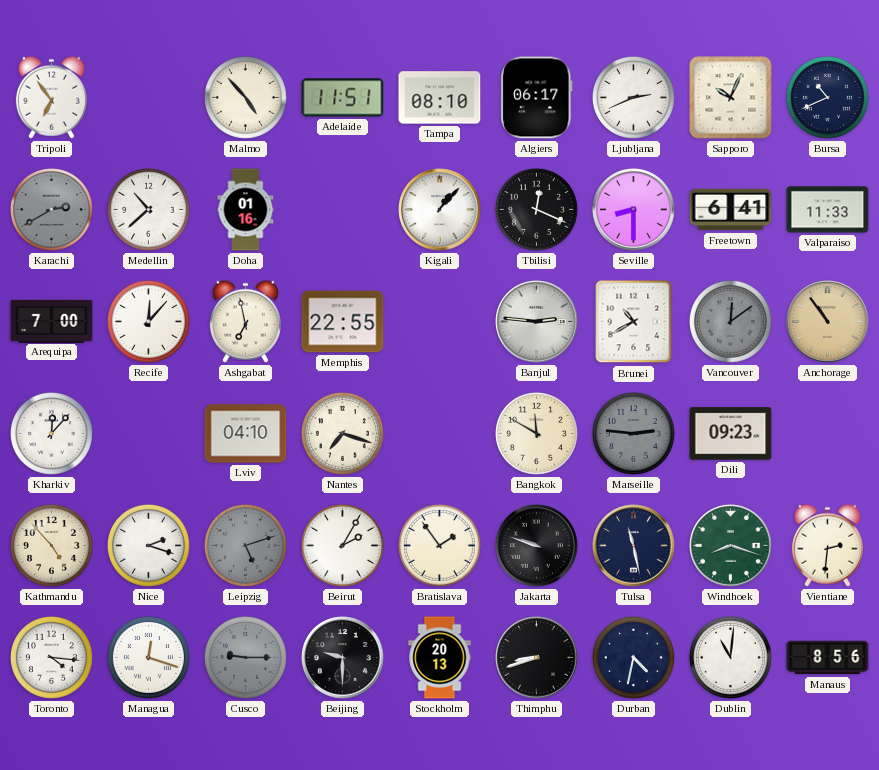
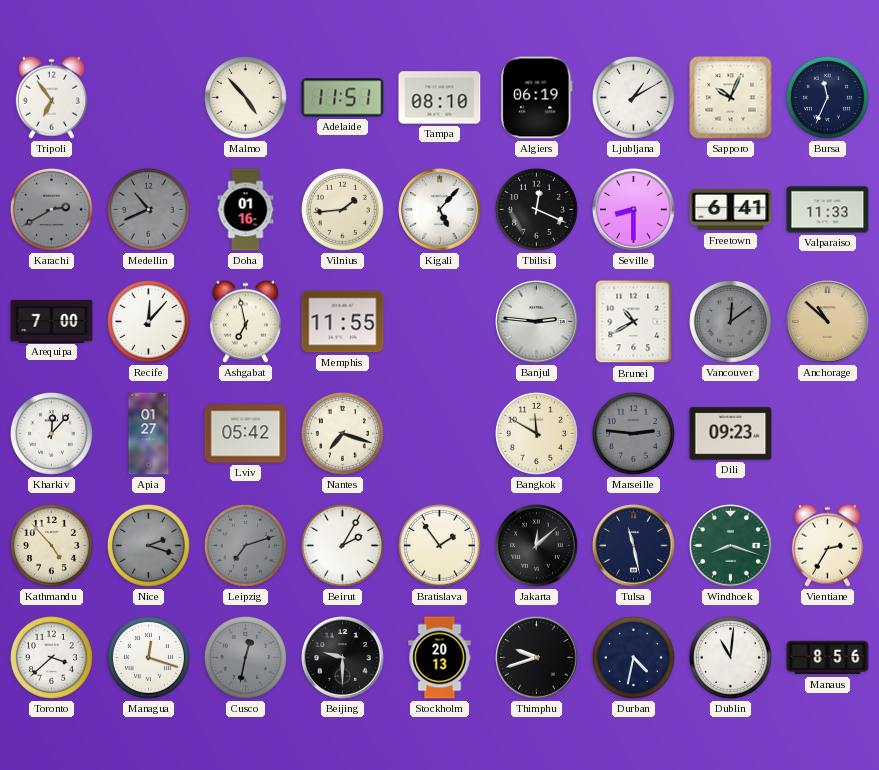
Algiers: 06:17 -> 06:19 (537, 98)
Ljubljana: 2:41 -> 1:10 (633, 97)
Bursa: 10:41 -> 11:34 (827, 97)
Medellin: 10:38 -> 10:41 (148, 209)
Medellin dial: white -> grey (148, 209)
Vilnius: none -> 1:44 (342, 209)
Kigali: 1:07 -> 5:07 (440, 210)
Memphis: 22:55 -> 11:55 (343, 322)
Anchorage: 10:54 -> 10:52 (828, 322)
Apia: none -> 01:27 (149, 434)
Lviv: 04:10 -> 05:42 (246, 434)
Nice dial: white -> grey (148, 545)
Leipzig: 5:12 -> 7:12 (245, 545)
Jakarta: 9:48 -> 12:08 (537, 546)
Vientiane: 2:31 -> 2:35 (827, 545)
Toronto: 4:16 -> 3:38 (51, 657)
Cusco: 9:15 -> 12:32 (245, 657)
Thimphu: 8:42 -> 9:42 (537, 658)
